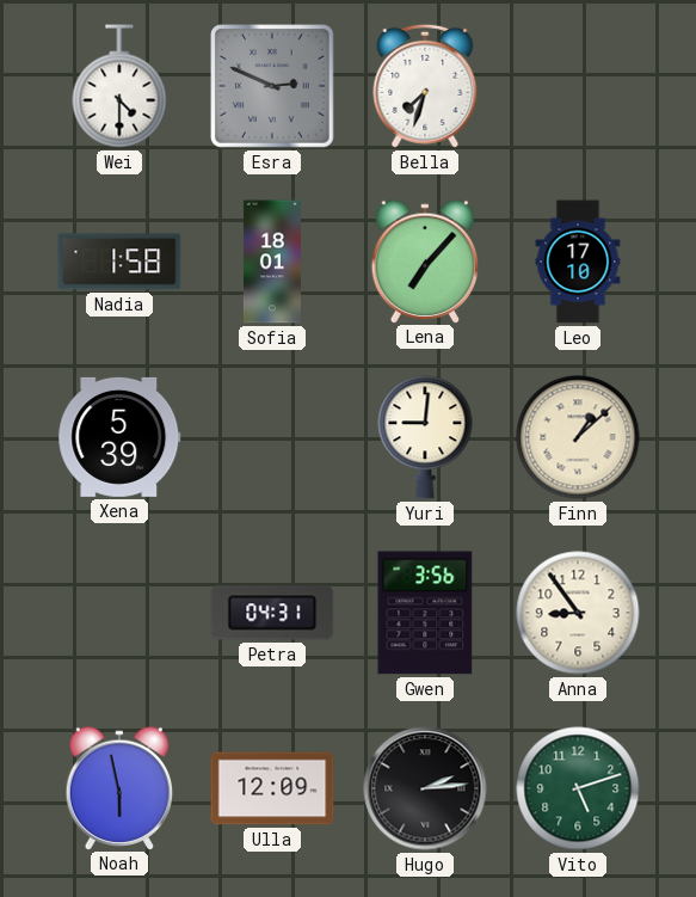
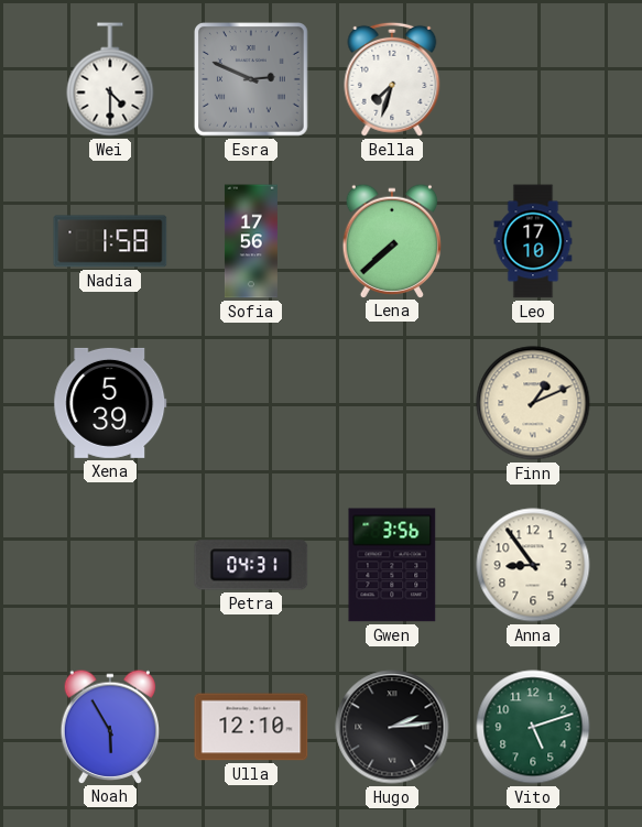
Sofia: 18:01 -> 17:56 (251, 241)
Lena: 7:07 -> 7:38 (392, 240)
Yuri: 9:01 -> none (425, 437)
Finn: 1:08 -> 1:11 (533, 403)
Noah: 5:58 -> 5:55 (110, 726)
Ulla: 12:09 -> 12:10 (251, 727)
